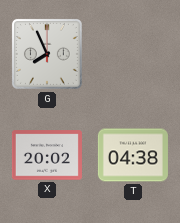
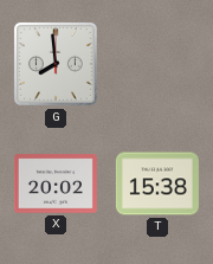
G: 7:56 -> 7:59 (56, 64)
T: 04:38 -> 15:38 (157, 183)
